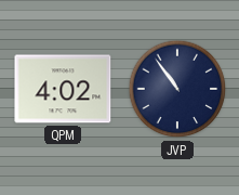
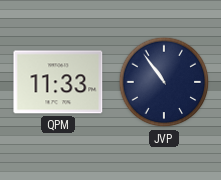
QPM: 4:02 -> 11:33 (58, 82)
